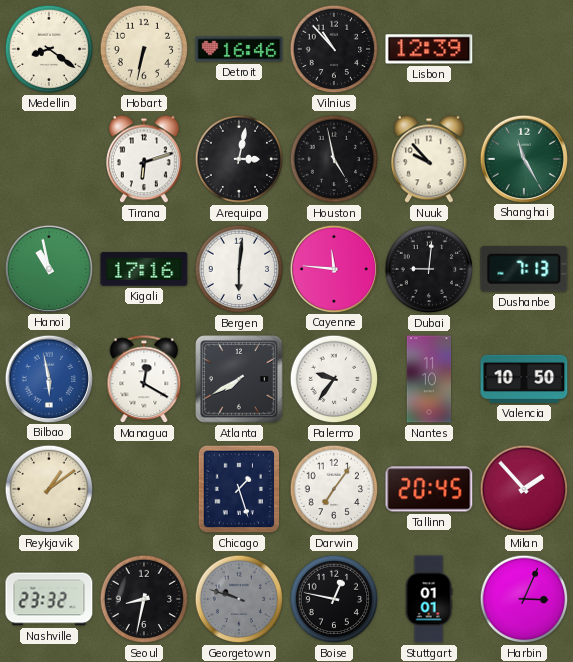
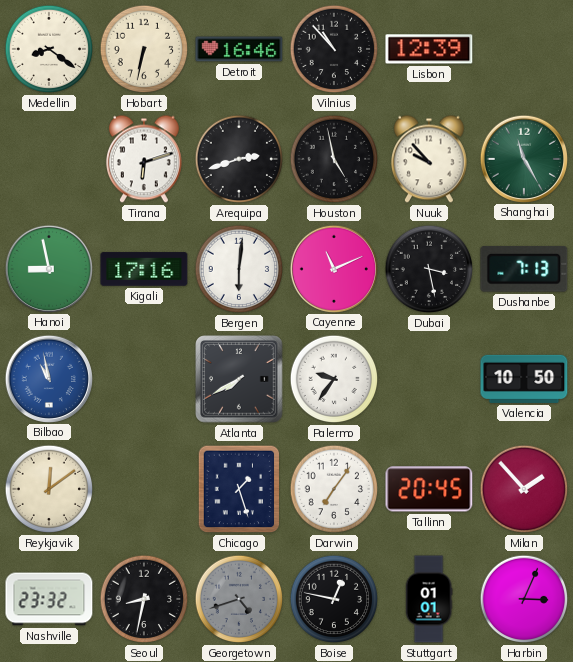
Arequipa: 3:02 -> 2:42 (239, 159)
Hanoi: 10:58 -> 8:58 (48, 268)
Cayenne: 11:46 -> 11:11 (333, 268)
Dubai: 9:01 -> 3:28 (429, 269)
Bilbao: 5:58 -> 10:58 (48, 378)
Managua: 12:20 -> none (144, 380)
Nantes: 11:10 -> none (428, 379)
Reykjavik: 1:09 -> 12:09 (49, 489)
Georgetown: 9:48 -> 4:42 (239, 599)
